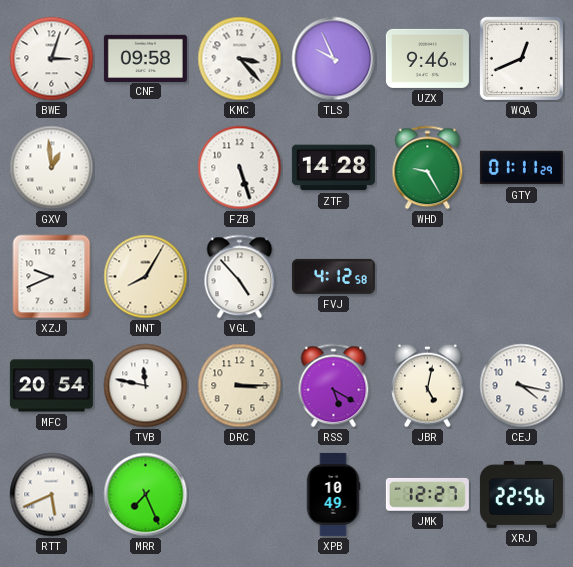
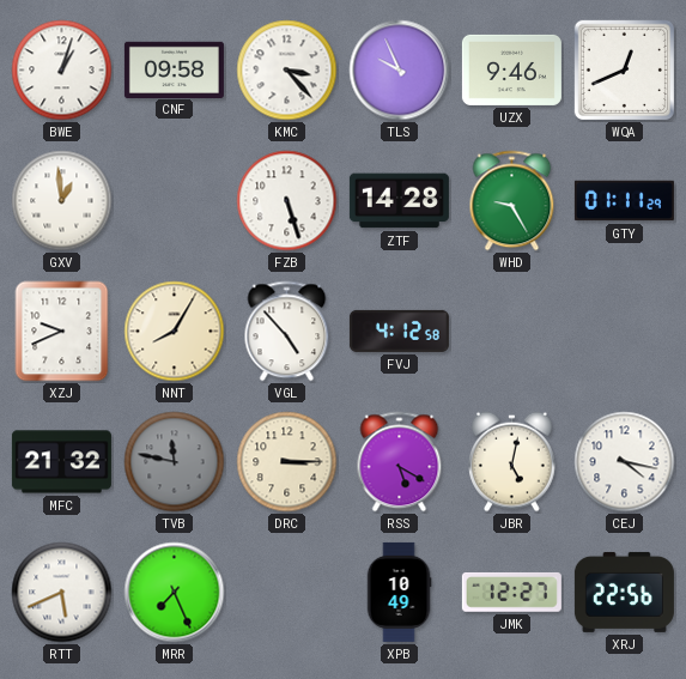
BWE: 3:03 -> 1:03 (62, 71)
MFC: 20:54 -> 21:32 (61, 462)
TVB dial: white -> grey (175, 462)
